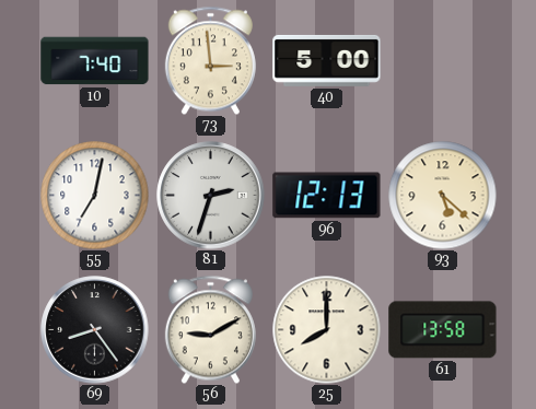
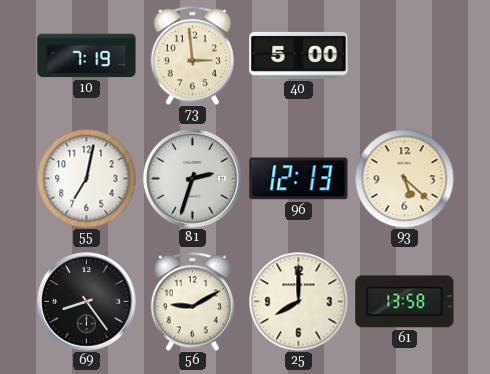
10: 7:40 -> 7:19 (87, 56)
